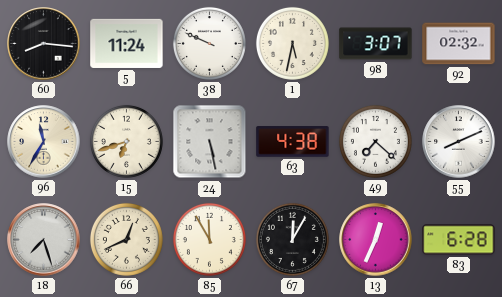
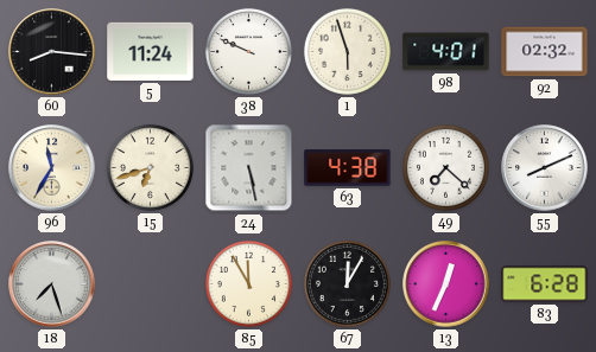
1: 5:32 -> 5:57 (347, 51)
98: 3:07 -> 4:01 (446, 52)
66: 12:41 -> none (126, 239)
